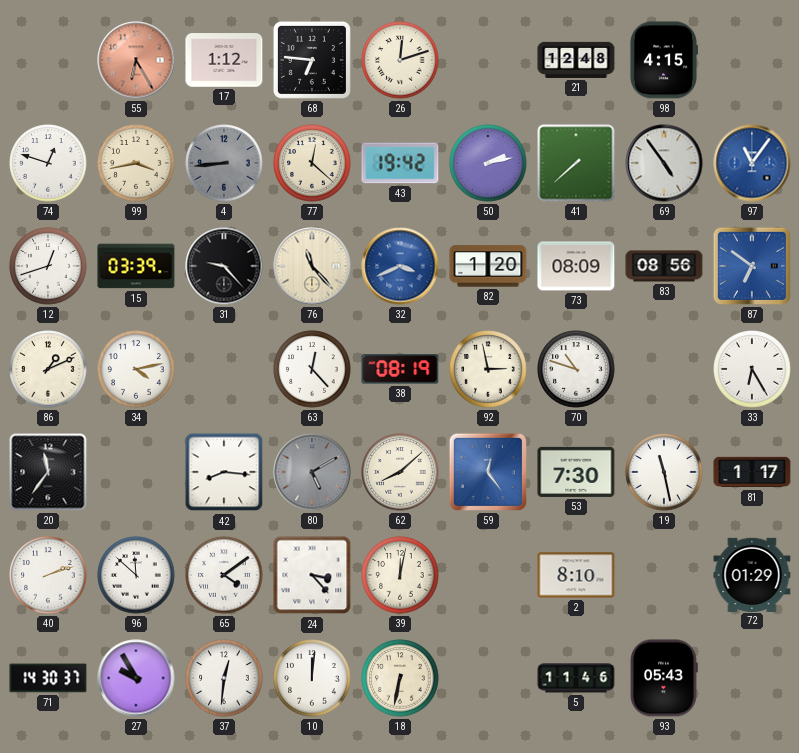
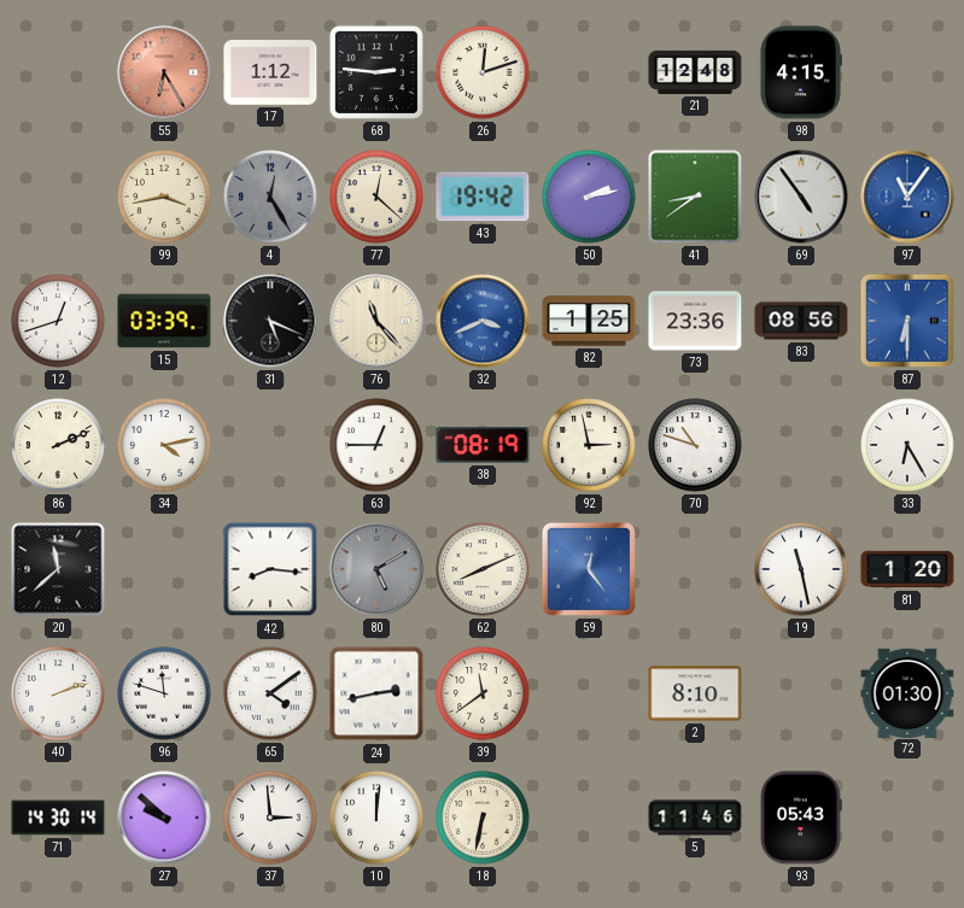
68: 6:46 -> 2:46 (376, 72)
74: 12:48 -> none (48, 163)
4: 8:44 -> 12:25 (270, 197)
41: 7:38 -> 8:39 (695, 197)
31: 9:23 -> 5:19 (270, 321)
82: 1:20 -> 1:25 (589, 321)
73: 08:09 -> 23:36 (695, 321)
87: 6:51 -> 6:30 (907, 321)
86: 1:11 -> 2:11 (58, 445)
63: 12:23 -> 12:45 (376, 445)
20: 11:36 -> 11:38 (58, 569)
62: 8:08 -> 8:11 (483, 569)
53: 7:30 -> none (576, 472)
81: 1:17 -> 1:20 (907, 569)
96: 11:52 -> 11:48 (164, 693)
24: 3:23 -> 2:43 (376, 693)
39: 12:02 -> 11:39 (483, 693)
72: 01:29 -> 01:30 (907, 692)
71: 14:30:37 -> 14:30:14 (58, 818)
27: 9:55 -> 9:52 (164, 818)
37: 12:31 -> 2:59 (270, 818)
